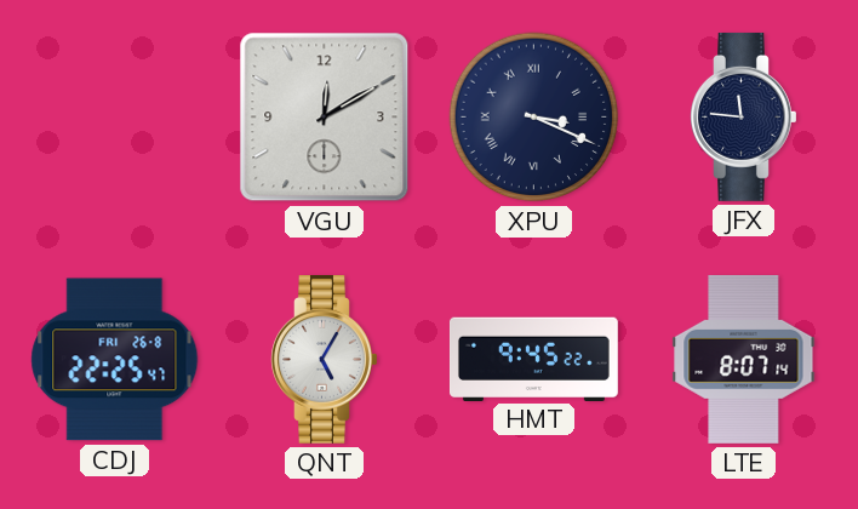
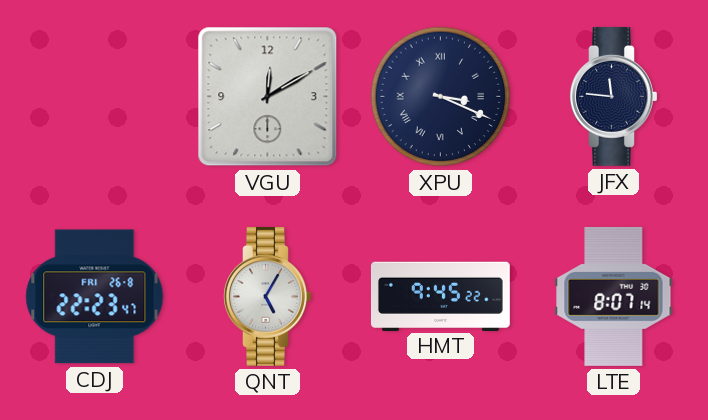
CDJ: 22:25 -> 22:23 (95, 297)
